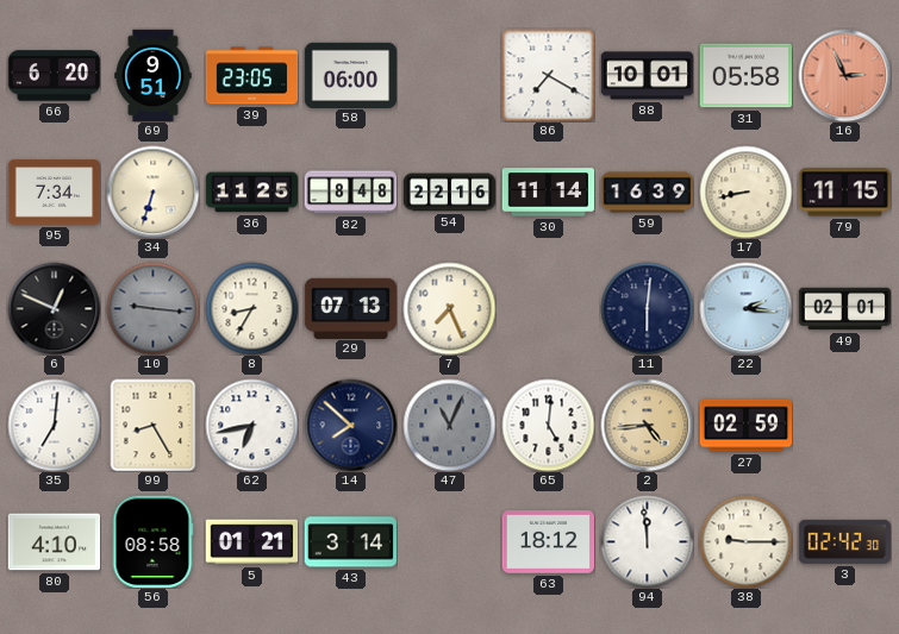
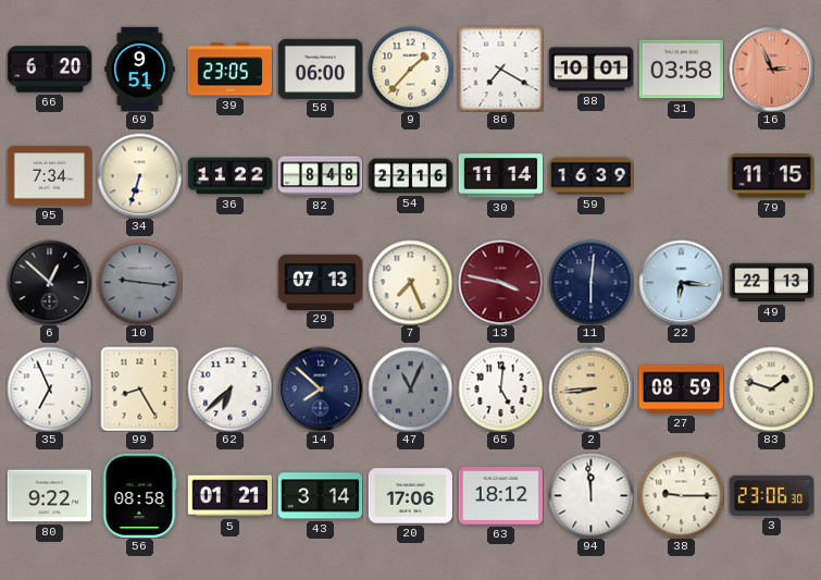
9: none -> 1:37 (410, 69)
31: 05:58 -> 03:58 (681, 70)
36: 11:25 -> 11:22 (229, 176)
17: 8:43 -> none (745, 192)
6: 12:49 -> 12:52 (49, 282)
8: 8:35 -> none (251, 308)
13: none -> 3:47 (500, 282)
22: 2:16 -> 6:16 (681, 282)
49: 02:01 -> 22:13 (771, 283)
35: 7:01 -> 6:56 (49, 388)
62: 6:43 -> 6:38 (229, 388)
2: 4:44 -> 8:44 (590, 388)
27: 02:59 -> 08:59 (681, 390)
83: none -> 1:48 (771, 388)
80: 4:10 -> 9:22 (49, 496)
20: none -> 17:06 (410, 496)
3: 02:42 -> 23:06 (771, 495)
